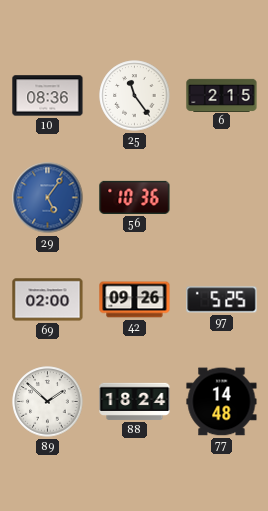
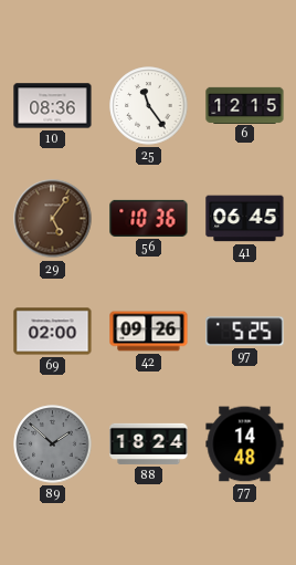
6: 2:15 -> 12:15 (245, 105)
29 dial: blue -> brown (53, 219)
41: none -> 06:45 (245, 219)
89 dial: white -> grey (53, 444)
